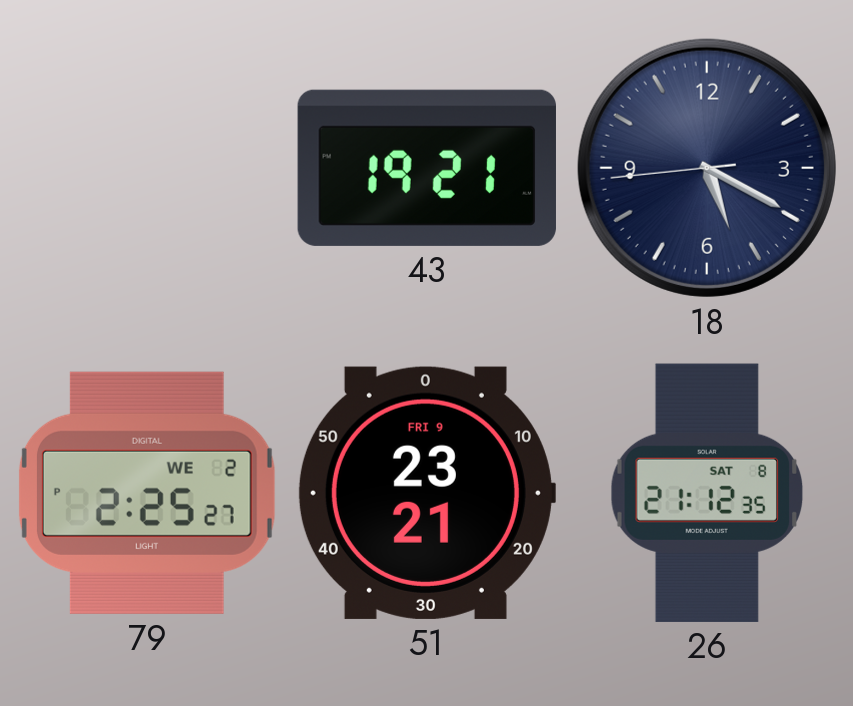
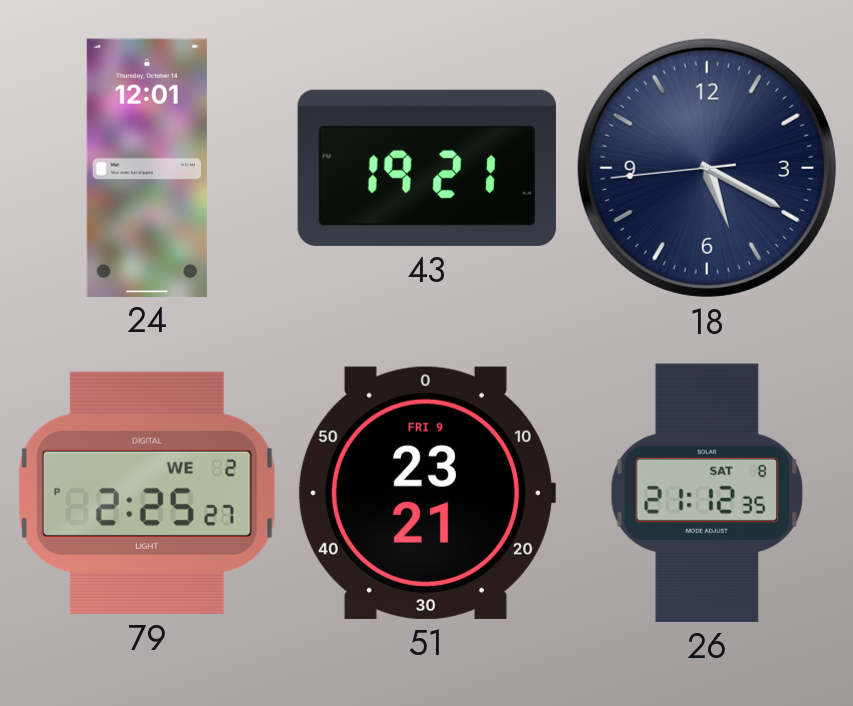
24: none -> 12:01 (147, 167)
